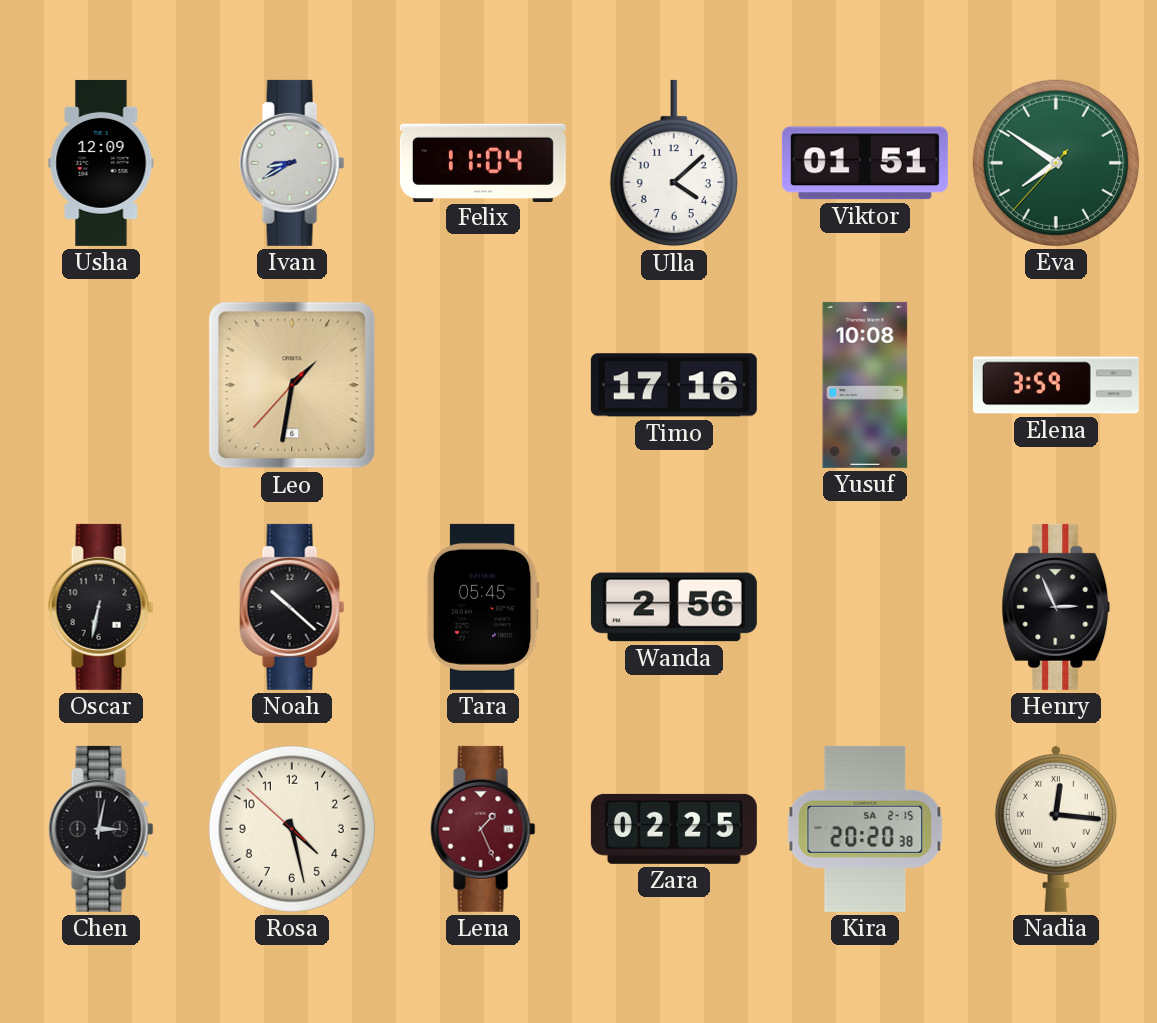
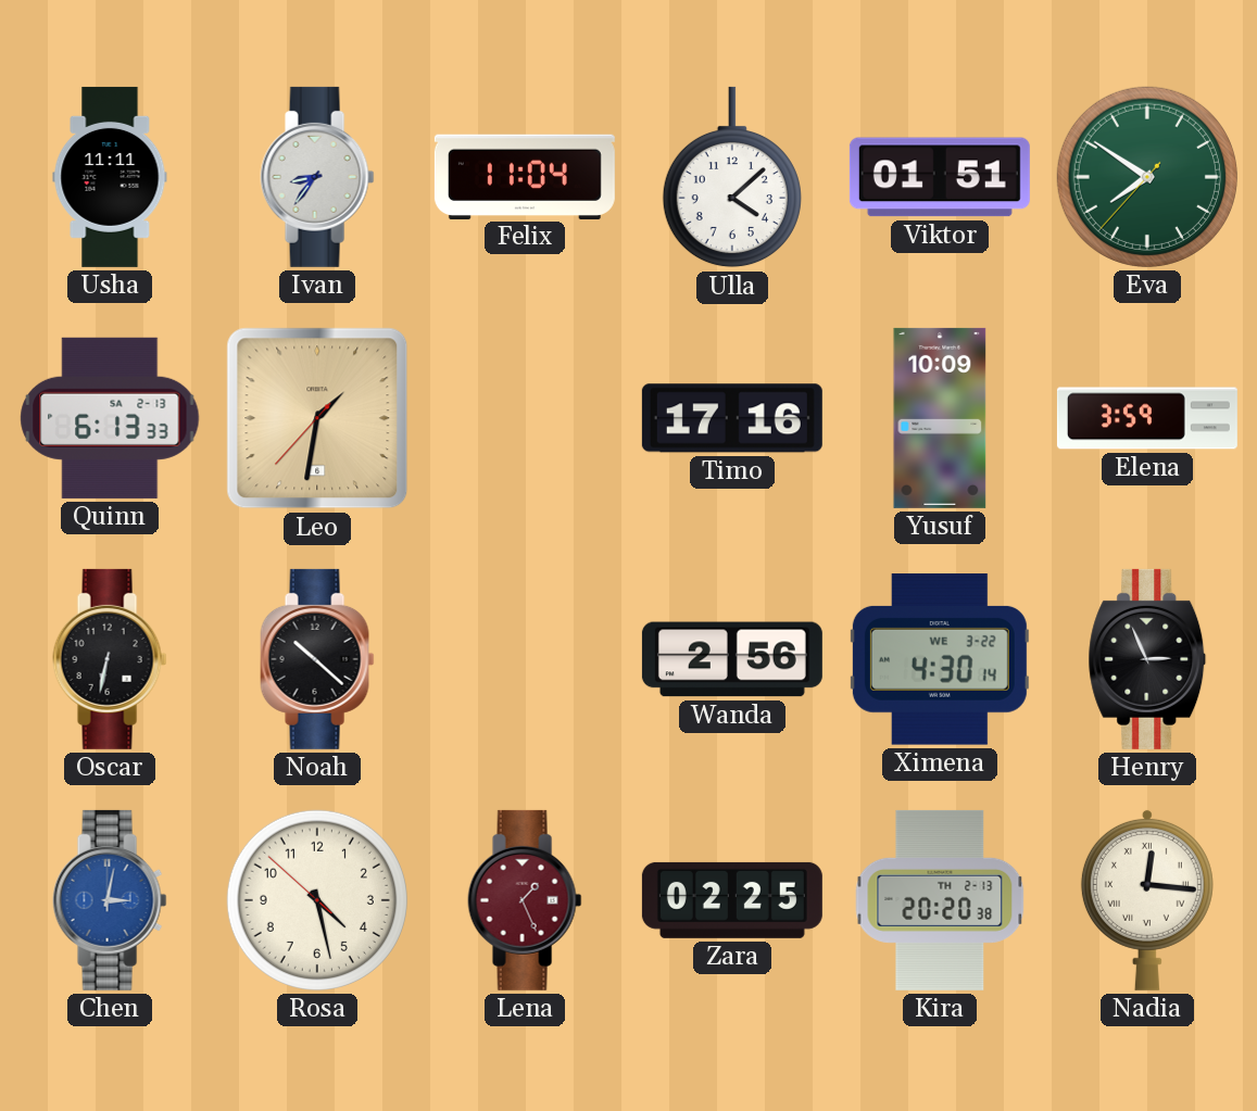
Usha: 12:09 -> 11:11 (110, 177)
Ivan: 8:40 -> 8:36 (317, 177)
Quinn: none -> 6:13 (110, 418)
Yusuf: 10:08 -> 10:09 (940, 418)
Tara: 05:45 -> none (483, 607)
Ximena: none -> 4:30 (940, 659)
Chen dial: black -> blue (110, 900)
Kira date: SA 2-15 -> TH 2-13 (940, 900)
